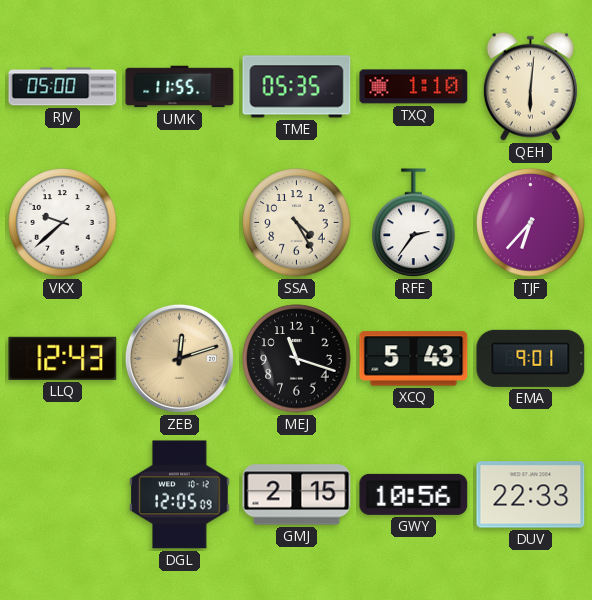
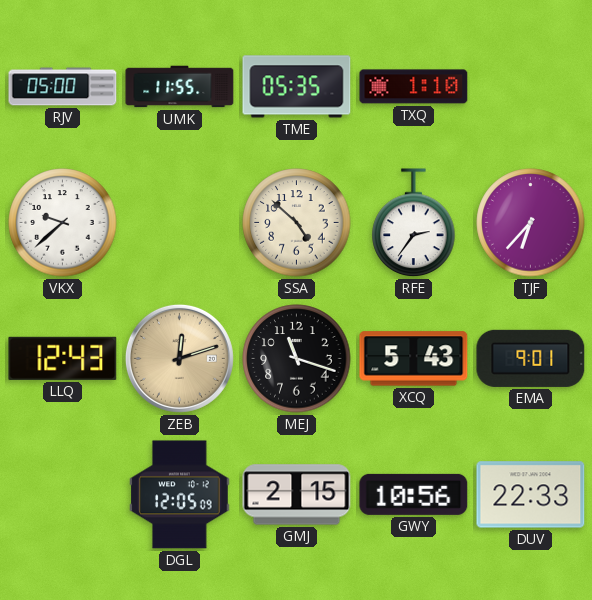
QEH: 6:01 -> none (530, 86)
SSA: 4:25 -> 4:52 (297, 223)
